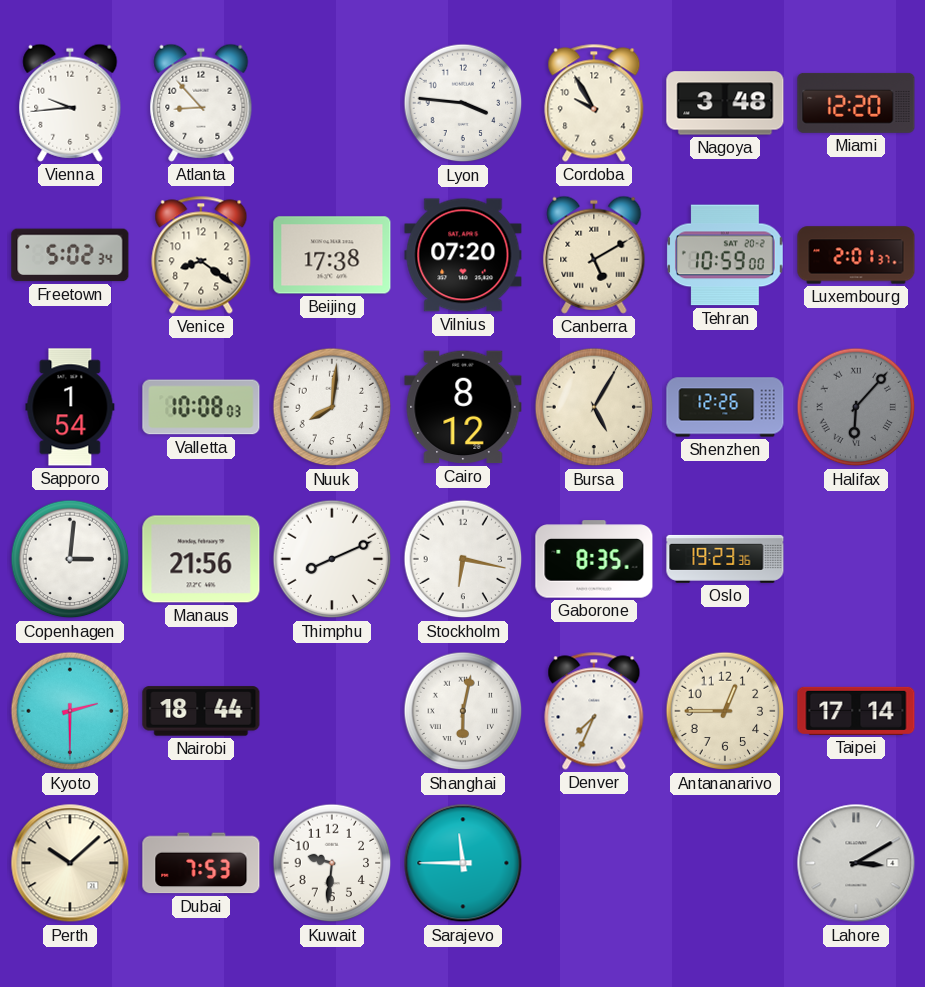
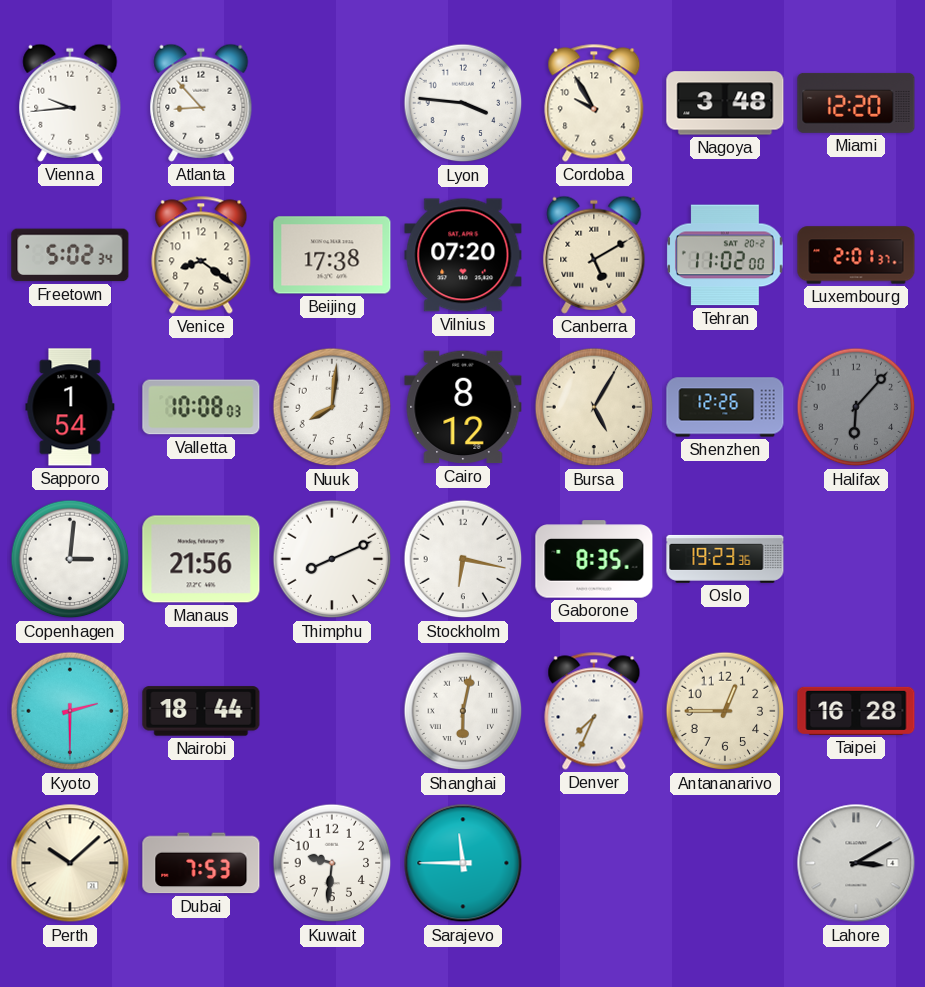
Tehran: 10:59 -> 11:02 (726, 255)
Halifax numerals: Roman -> Arabic (856, 407)
Taipei: 17:14 -> 16:28 (856, 711)
